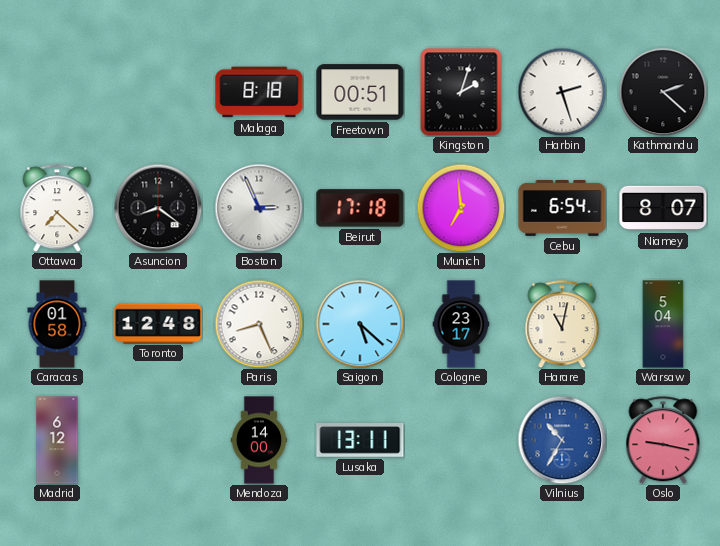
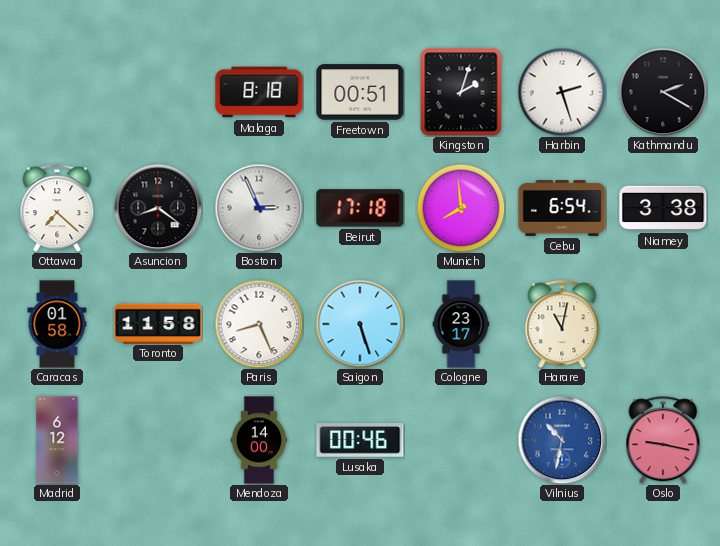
Kathmandu: 2:22 -> 2:20 (663, 92)
Munich: 6:59 -> 7:59 (461, 208)
Niamey: 8:07 -> 3:38 (663, 208)
Toronto: 12:48 -> 11:58 (158, 323)
Saigon: 5:22 -> 5:27 (360, 324)
Warsaw: 5:04 -> none (663, 324)
Lusaka: 13:11 -> 00:46 (360, 441)
Vilnius: 10:35 -> 10:32 (562, 440)
